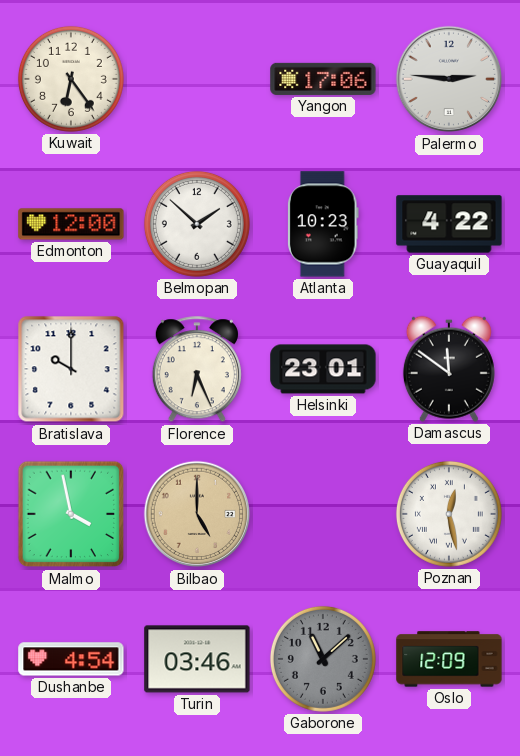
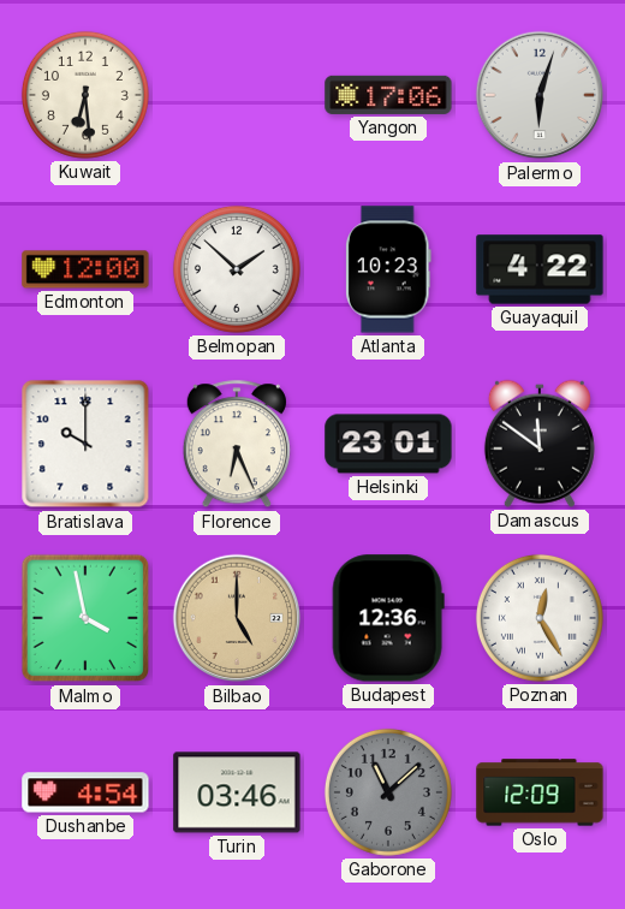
Kuwait: 6:24 -> 6:29 (85, 95)
Palermo: 2:46 -> 6:03 (540, 95)
Budapest: none -> 12:36 (388, 618)
Poznan: 12:28 -> 12:25 (540, 618)
